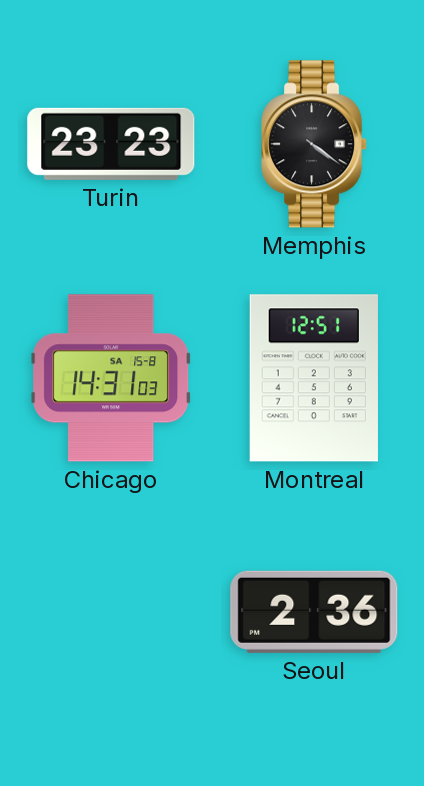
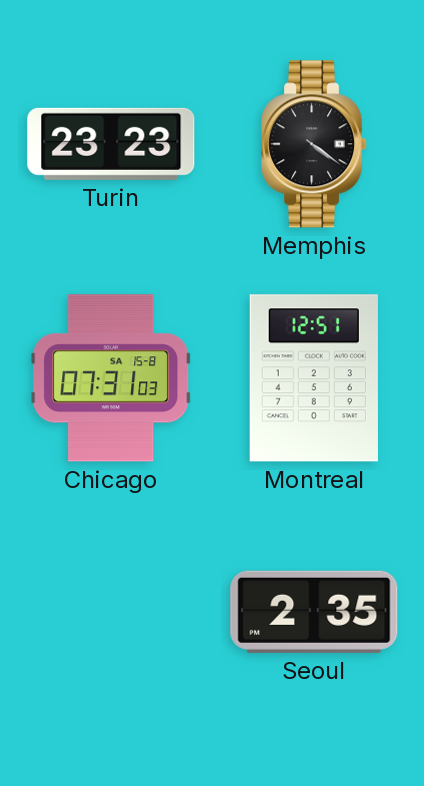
Chicago: 14:31 -> 07:31 (111, 378)
Seoul: 2:36 -> 2:35 (314, 612)
